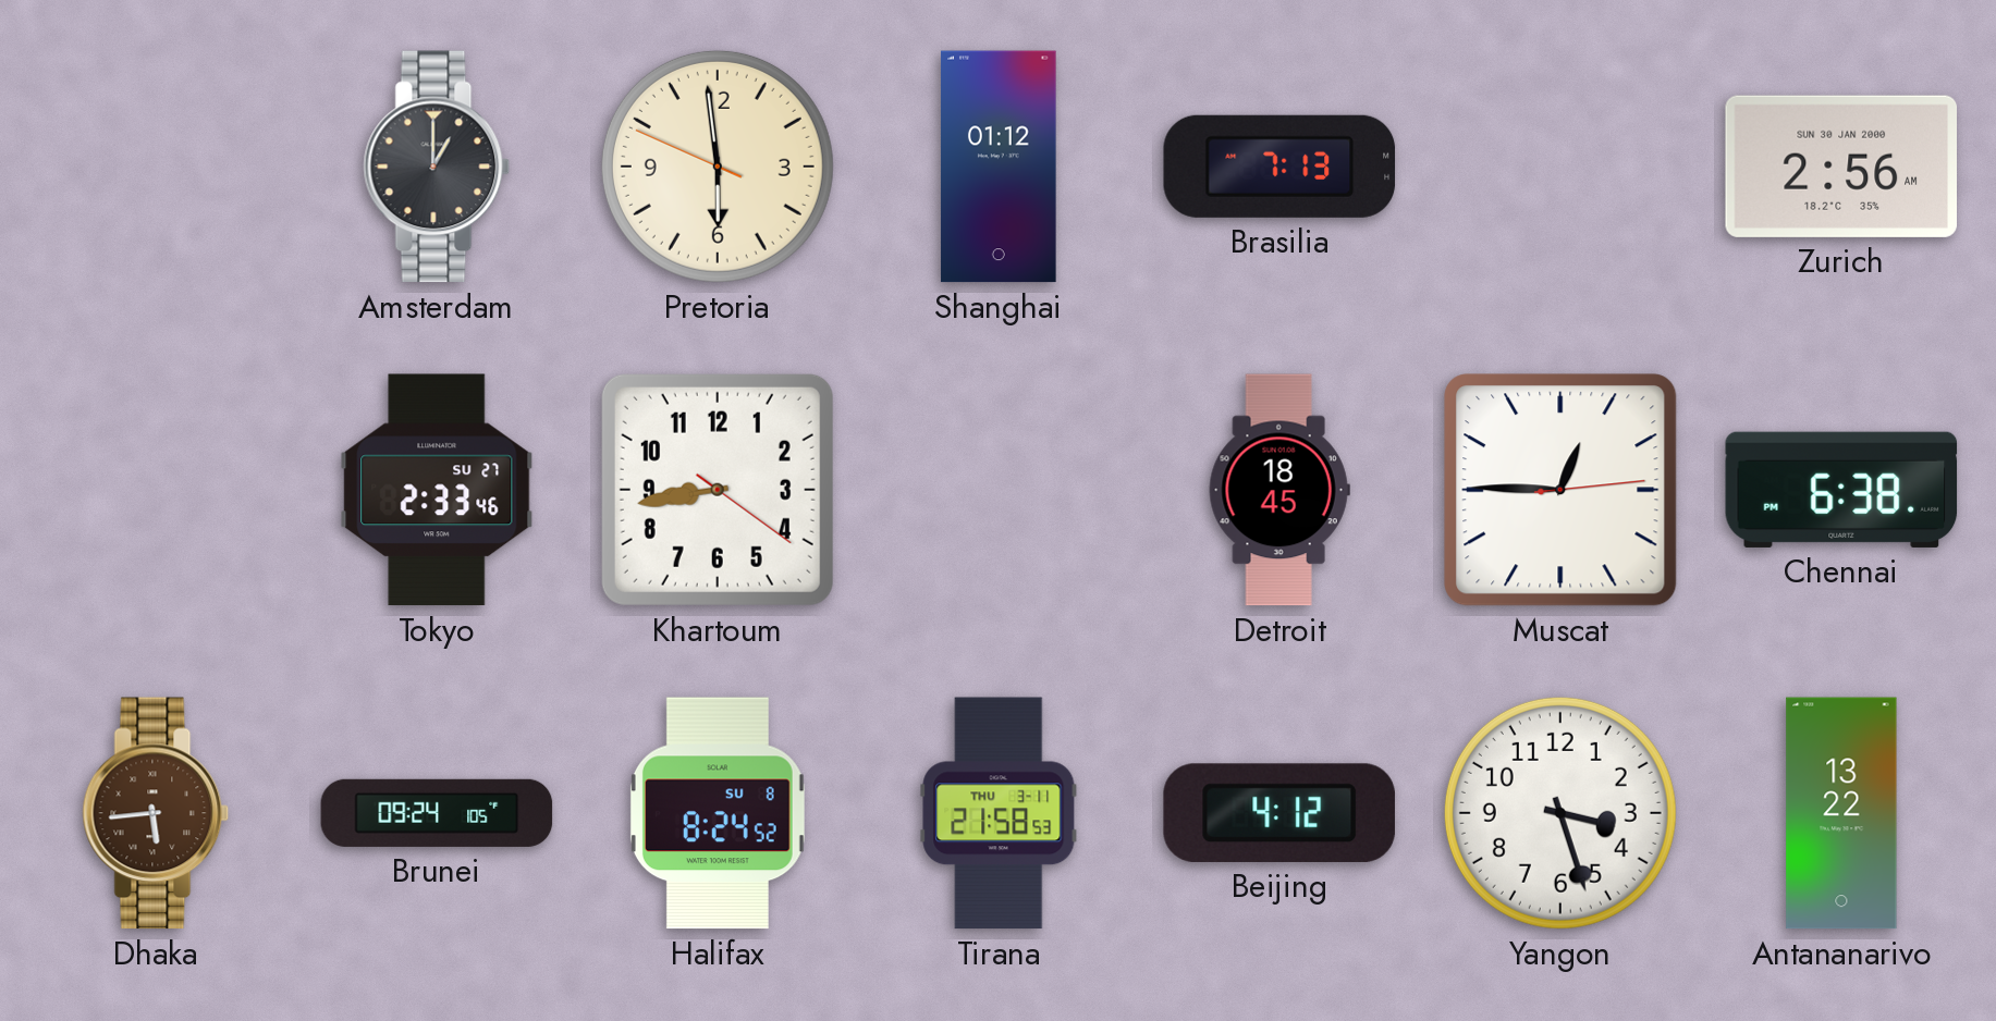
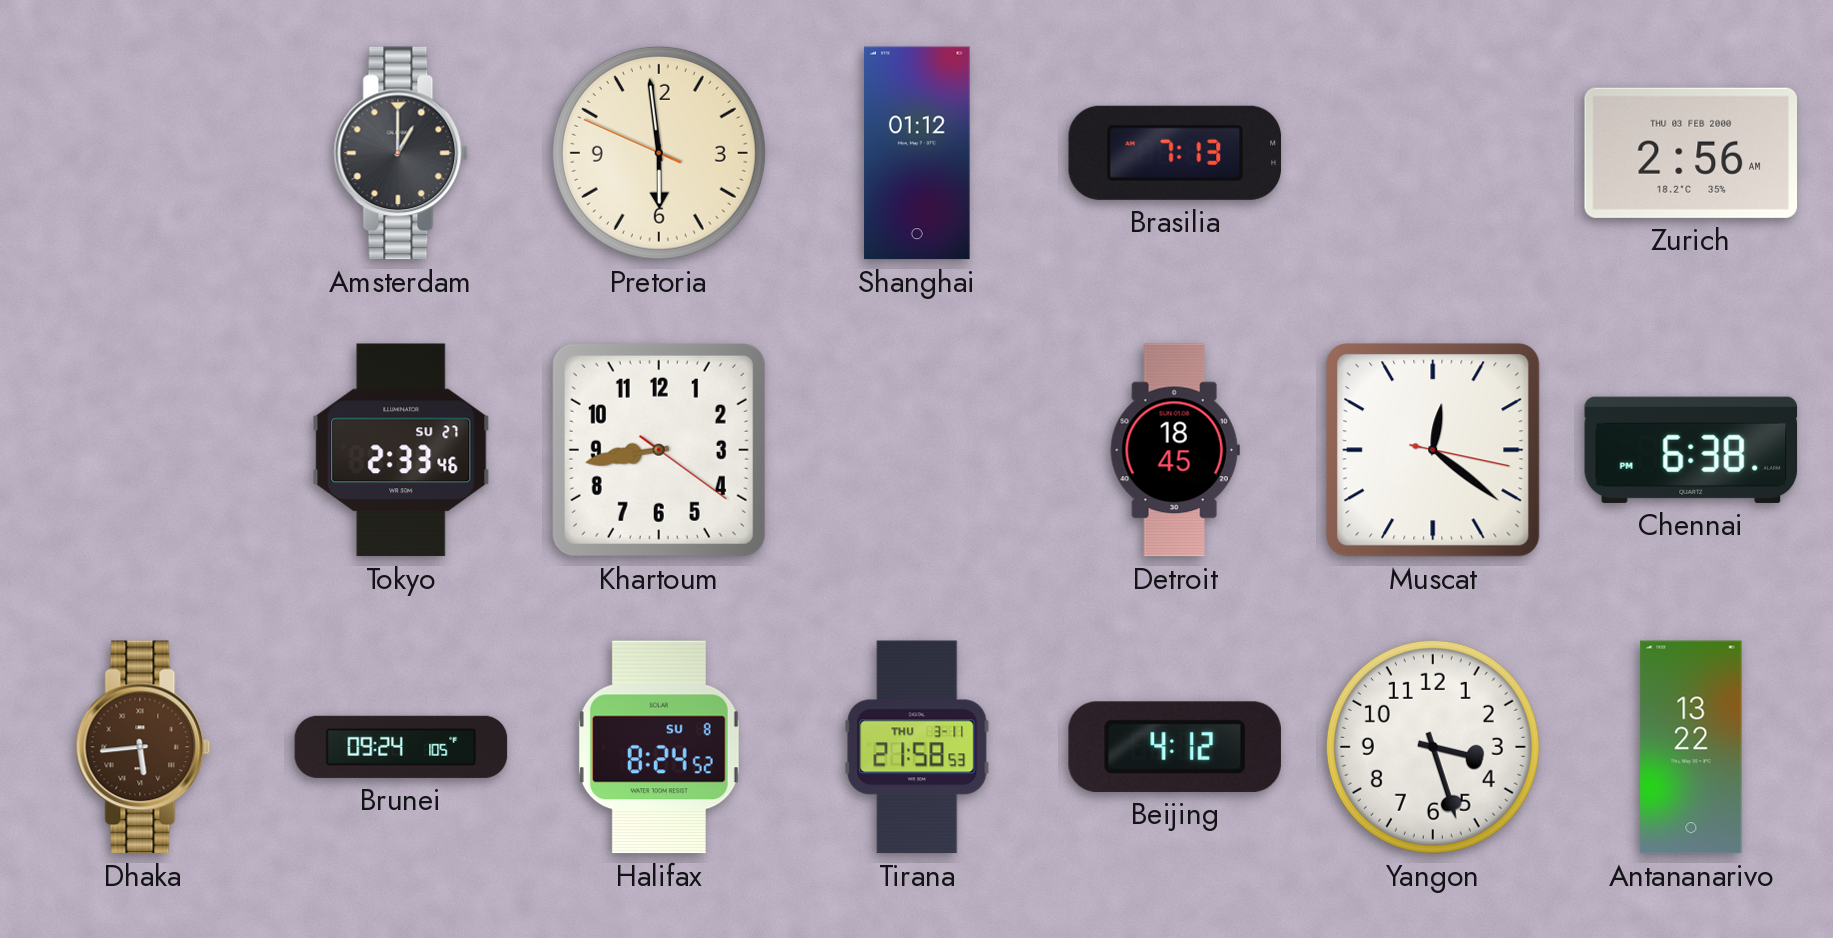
Zurich date: SUN 30 JAN 2000 -> THU 03 FEB 2000 (1690, 153)
Muscat: 12:45 -> 12:21 (1433, 450)
